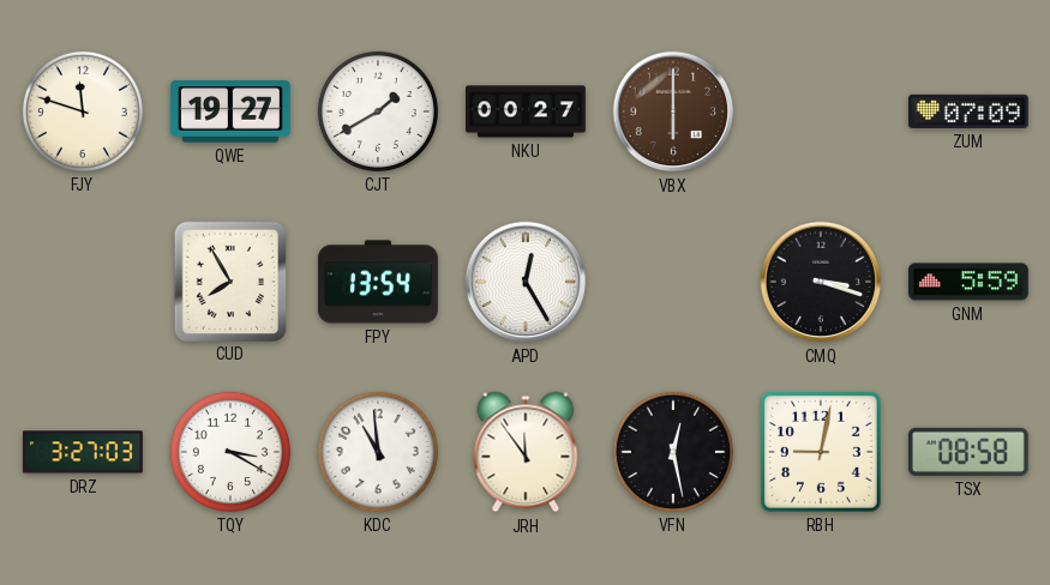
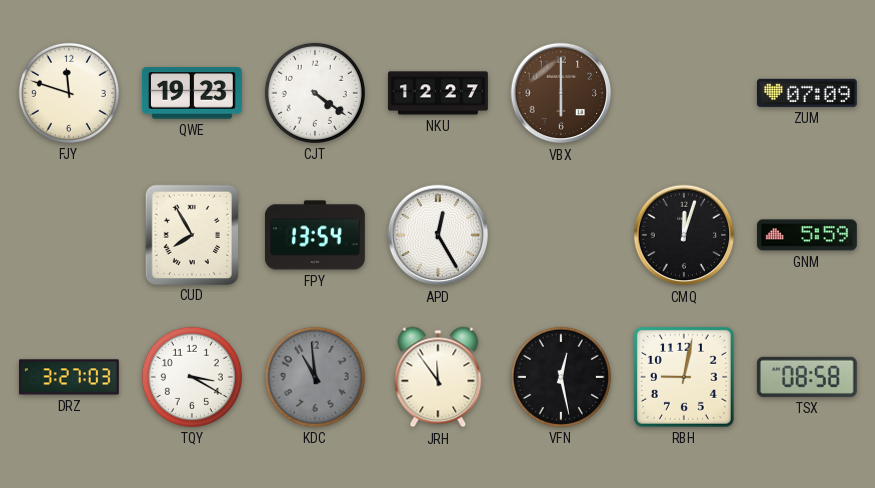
QWE: 19:27 -> 19:23 (192, 93)
CJT: 1:40 -> 4:21 (315, 93)
NKU: 00:27 -> 12:27 (439, 93)
CMQ: 3:18 -> 12:03 (684, 235)
KDC dial: white -> grey (315, 377)
